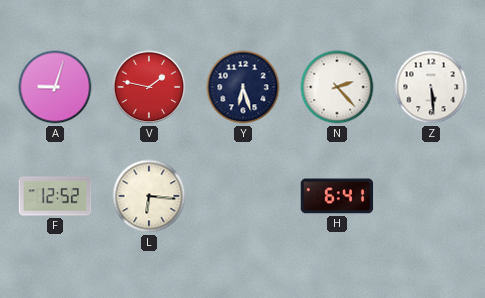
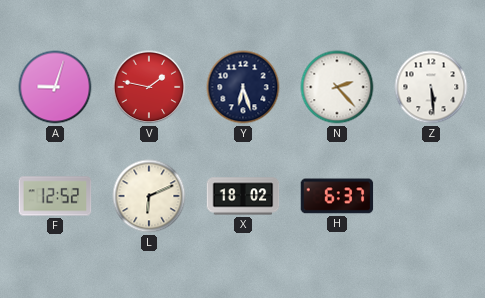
L: 6:16 -> 6:11 (149, 196)
X: none -> 18:02 (243, 196)
H: 6:41 -> 6:37 (337, 196)
